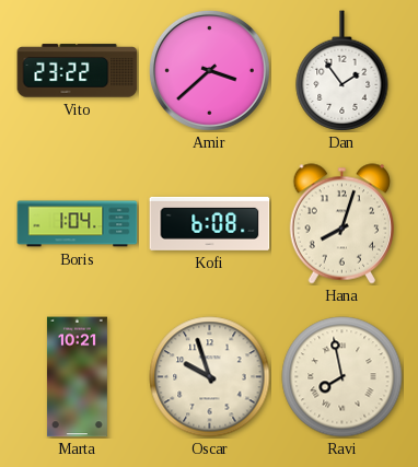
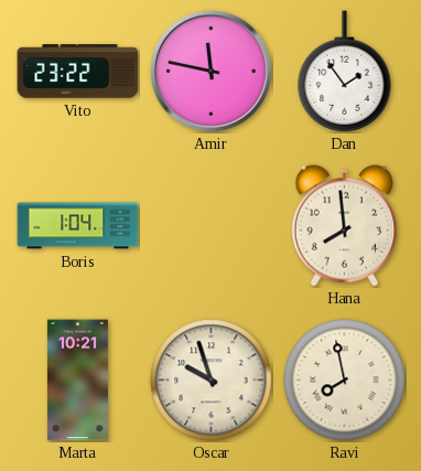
Amir: 3:38 -> 11:47 (210, 71)
Kofi: 6:08 -> none (210, 223)
Hana: 8:03 -> 7:59 (344, 226)
